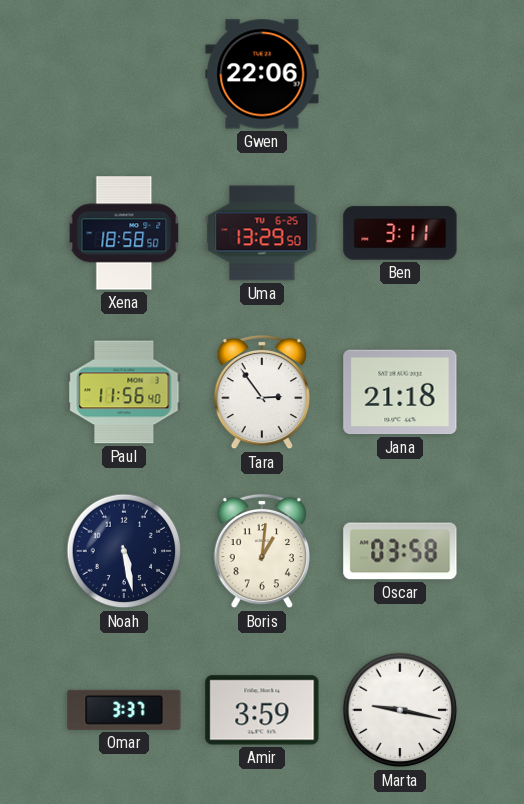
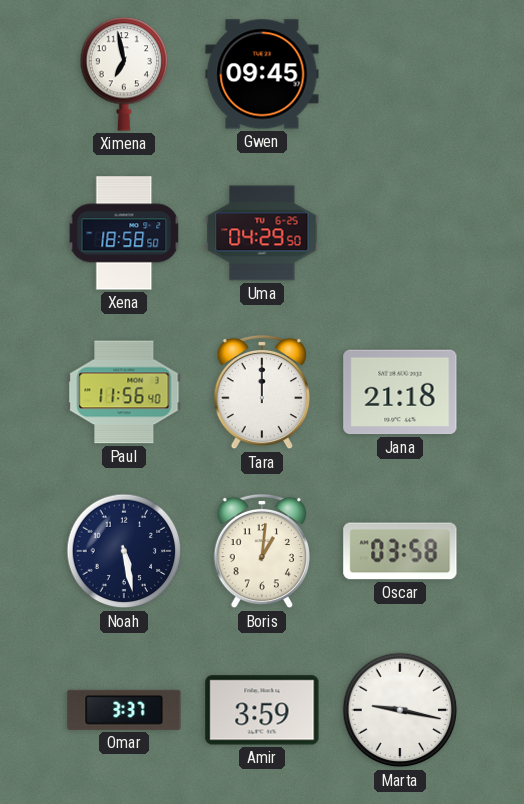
Ximena: none -> 6:58 (124, 74)
Gwen: 22:06 -> 09:45 (262, 74)
Uma: 13:29 -> 04:29 (262, 233)
Ben: 3:11 -> none (400, 233)
Tara: 2:54 -> 12:00 (262, 392)
